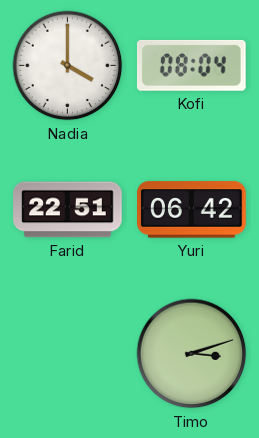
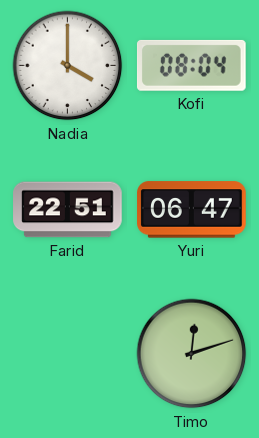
Yuri: 06:42 -> 06:47 (192, 210)
Timo: 3:12 -> 12:12 (192, 354)
